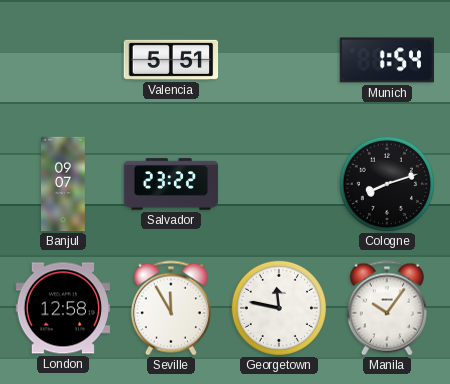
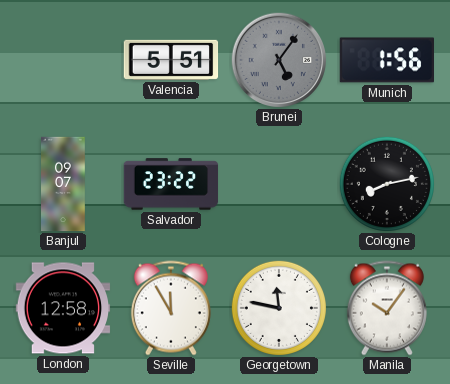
Brunei: none -> 5:06 (278, 59)
Munich: 1:54 -> 1:56 (386, 60)
Cologne: 8:12 -> 8:13 (387, 184)
